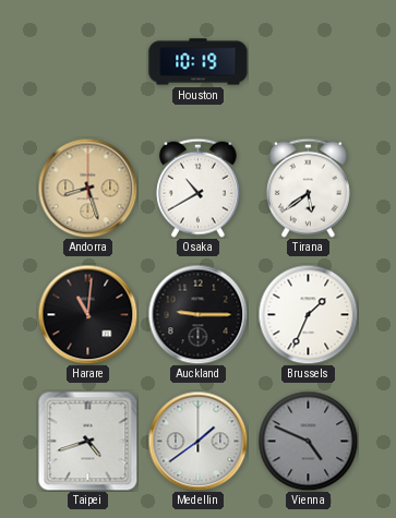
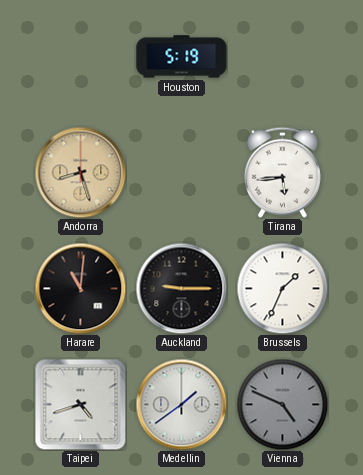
Houston: 10:19 -> 5:19 (182, 57)
Osaka: 10:40 -> none (197, 188)
Tirana: 5:39 -> 5:44 (282, 172)
